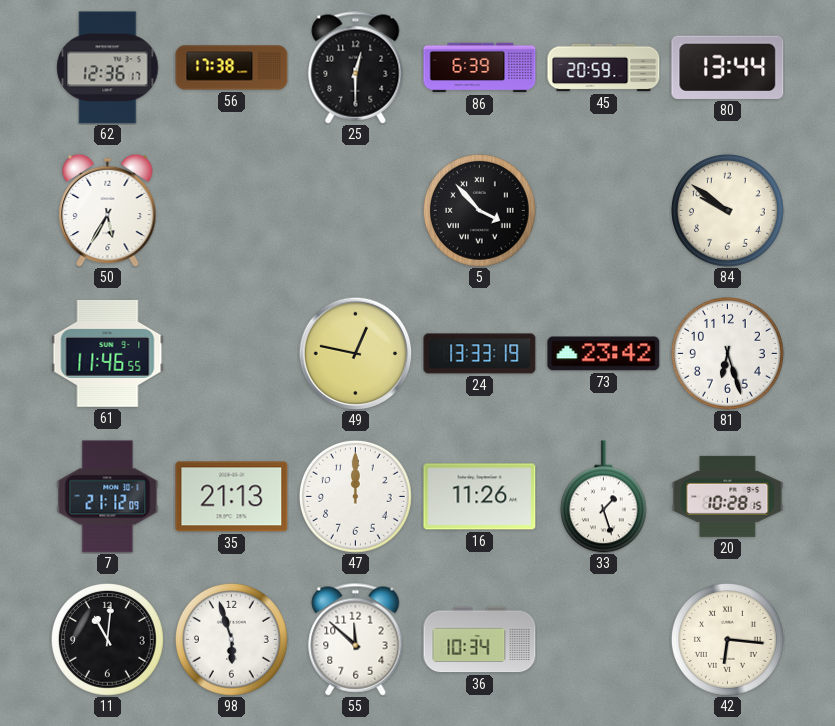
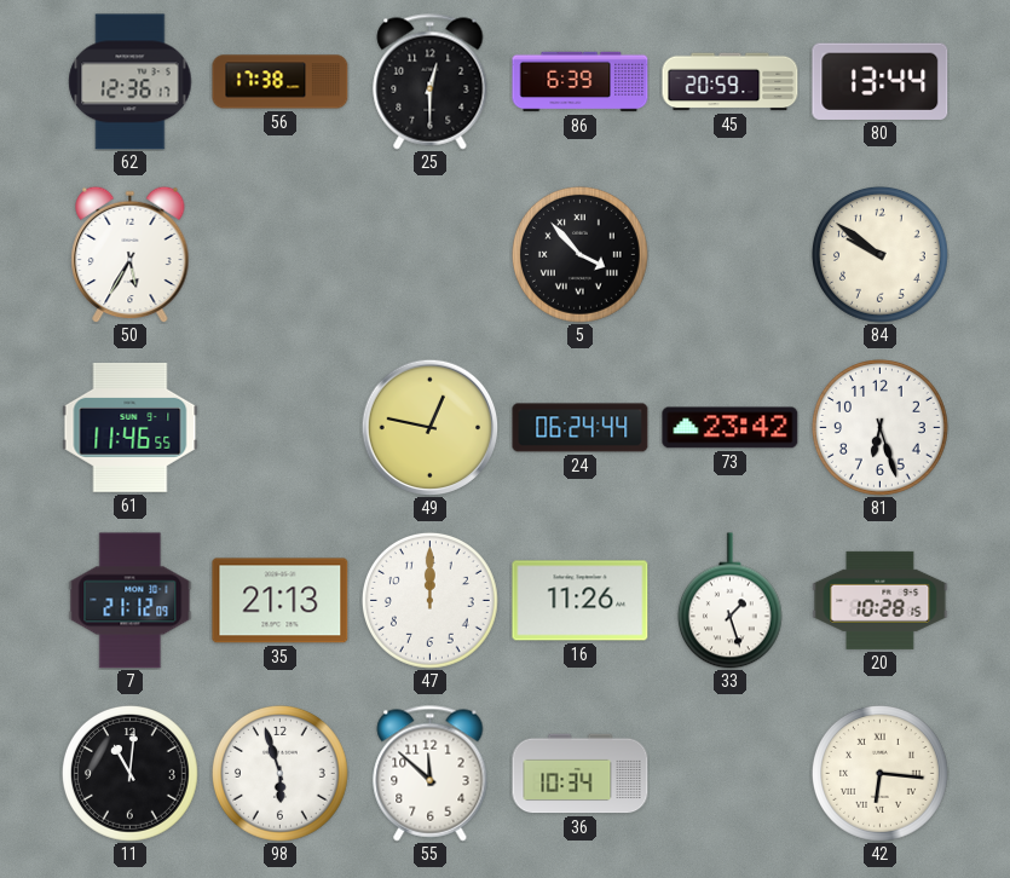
24: 13:33 -> 06:24 (581, 428)
